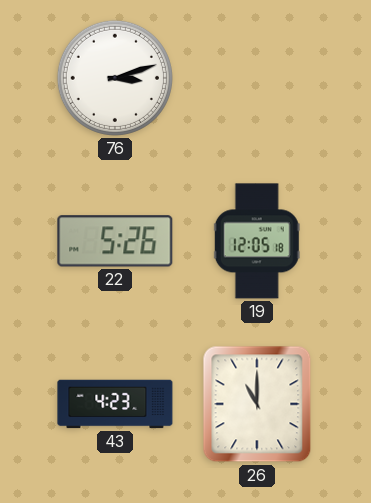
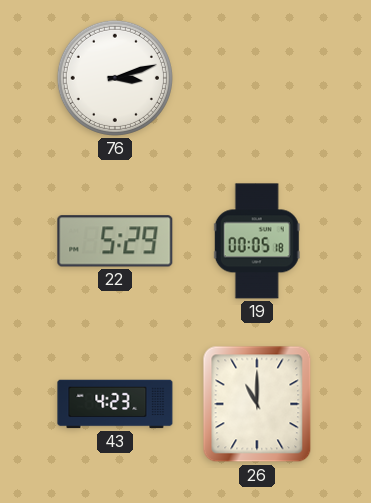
22: 5:26 -> 5:29 (115, 241)
19: 12:05 -> 00:05 (257, 241)
